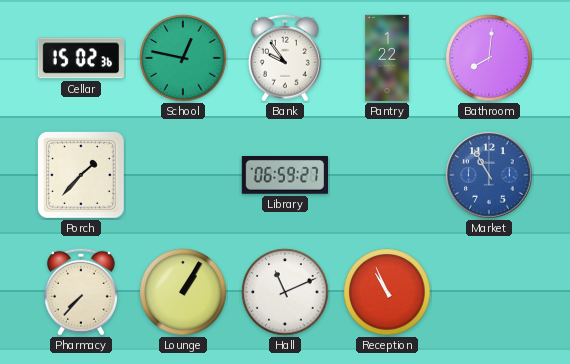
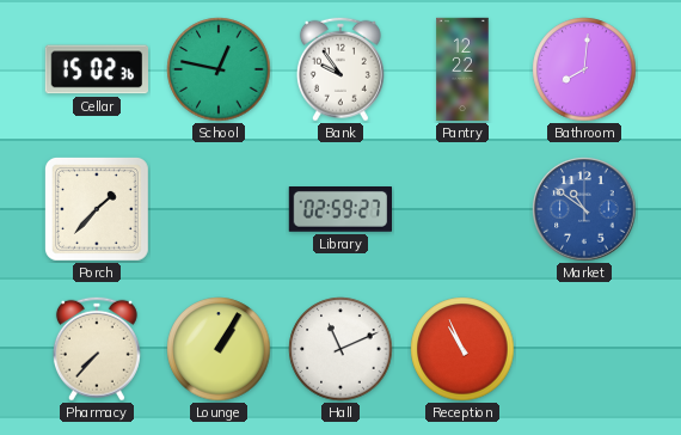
Pantry: 1:22 -> 12:22 (462, 69)
Library: 06:59 -> 02:59 (339, 210)
Market: 10:55 -> 10:51 (584, 209)
